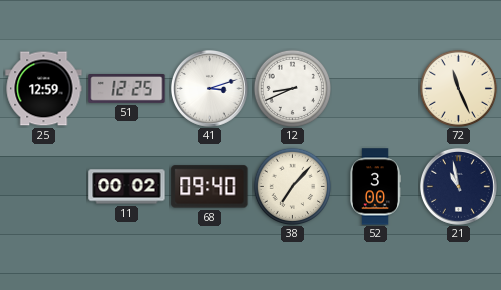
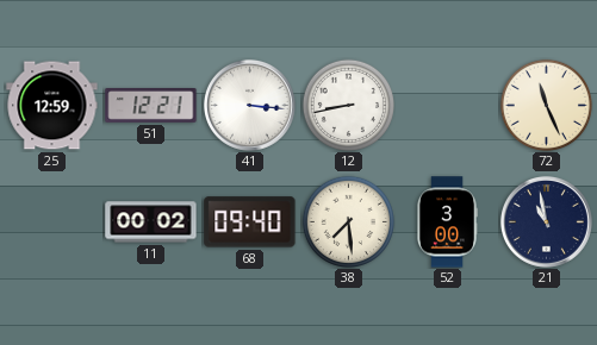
51: 12:25 -> 12:21 (151, 106)
41: 3:12 -> 3:16 (249, 105)
12: 8:41 -> 8:43 (348, 105)
38: 7:07 -> 7:29 (348, 221)
